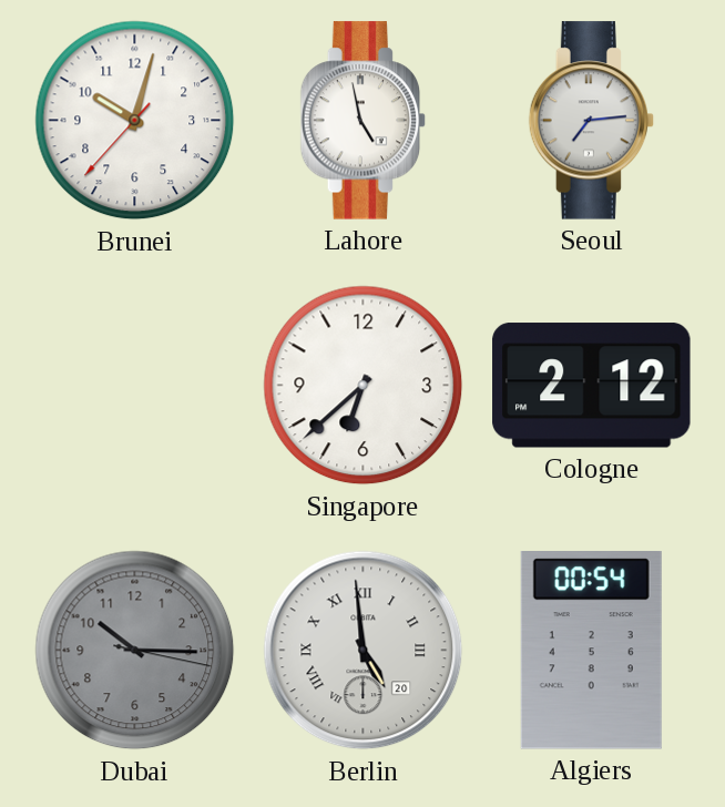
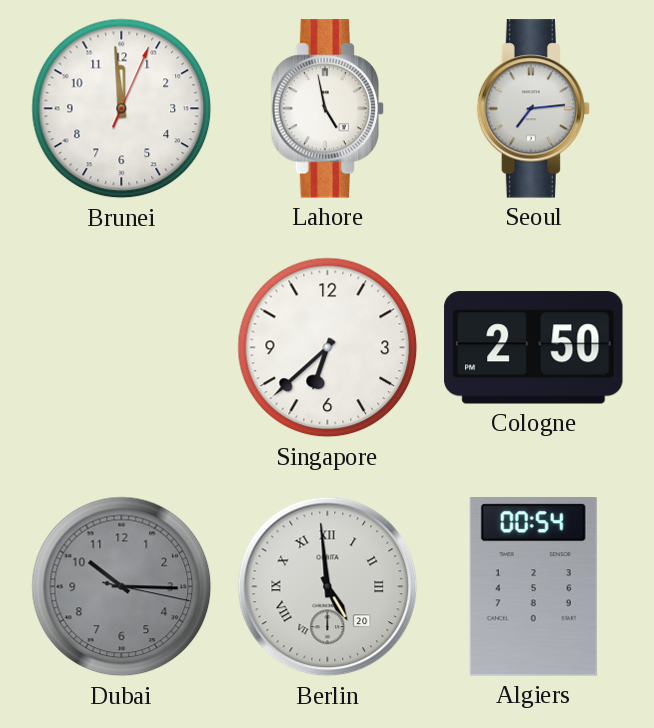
Brunei: 10:02 -> 11:59 (122, 109)
Cologne: 2:12 -> 2:50 (534, 348)
